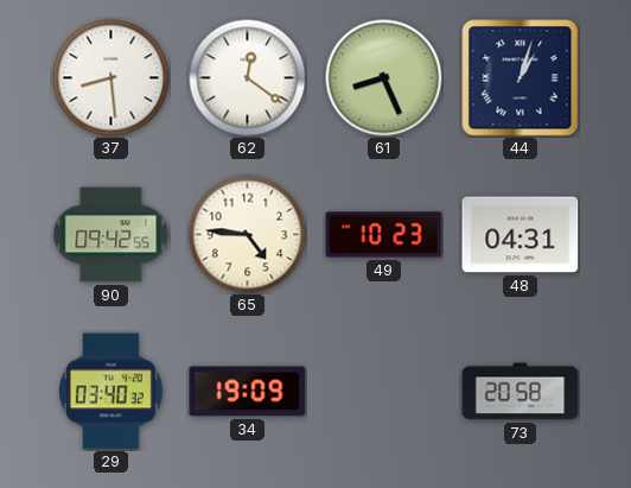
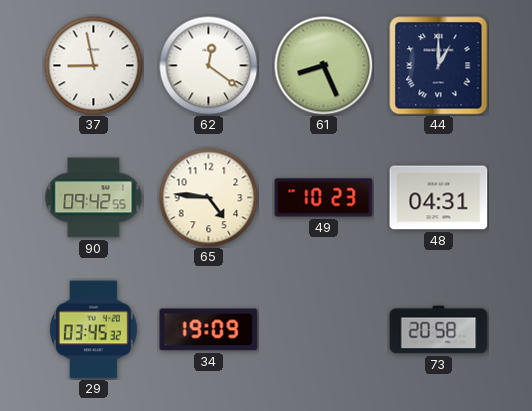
37: 8:29 -> 8:58 (94, 66)
44: 1:03 -> 1:00 (439, 66)
29: 03:40 -> 03:45 (93, 330)
